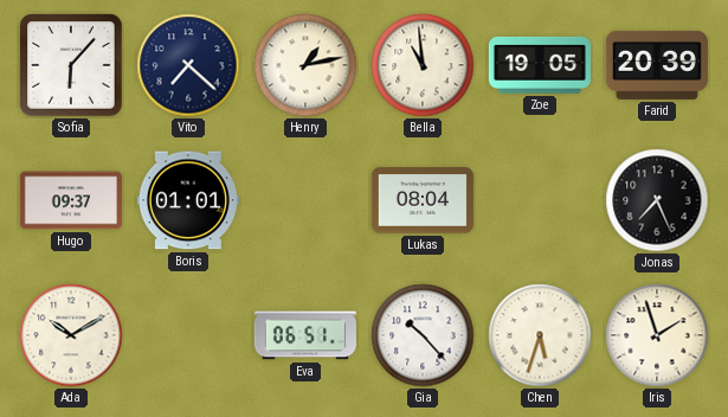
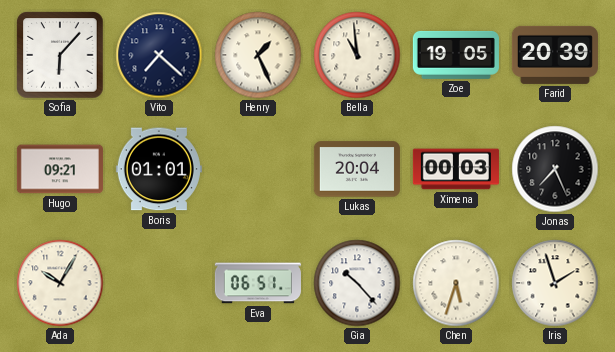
Henry: 1:13 -> 1:26 (258, 55)
Hugo: 09:37 -> 09:21 (60, 169)
Lukas: 08:04 -> 20:04 (357, 169)
Ximena: none -> 00:03 (456, 169)
Ada: 10:10 -> 10:05 (60, 283)
